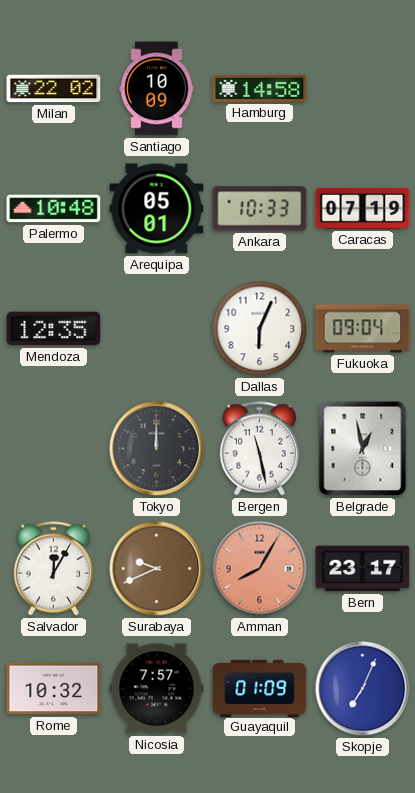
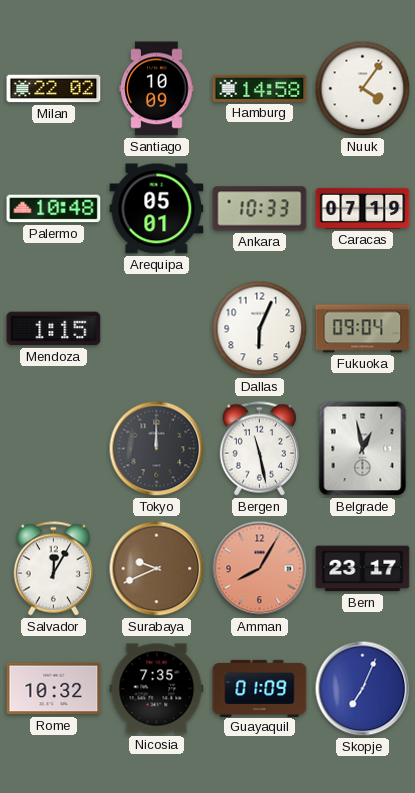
Nuuk: none -> 4:06 (363, 89)
Mendoza: 12:35 -> 1:15 (54, 329)
Nicosia: 7:57 -> 7:35 (157, 689)
